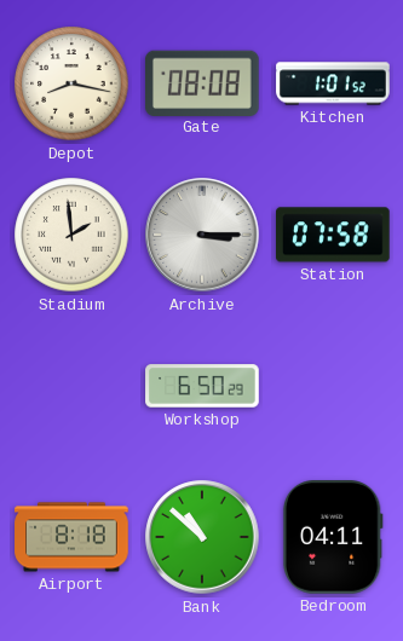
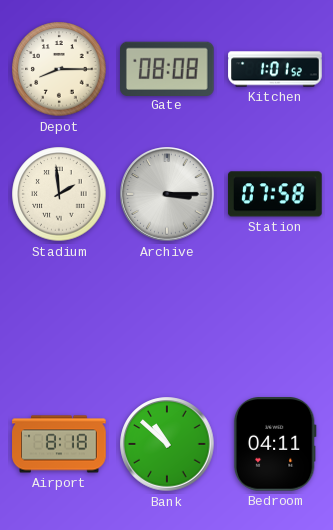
Depot: 8:17 -> 8:15 (59, 69)
Workshop: 6:50 -> none (202, 386)
